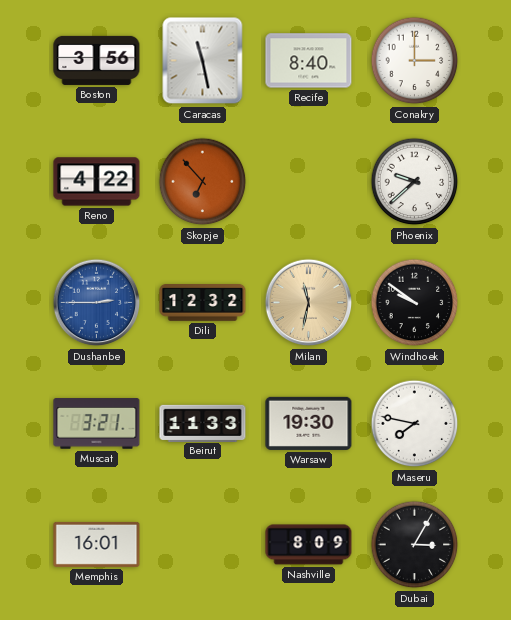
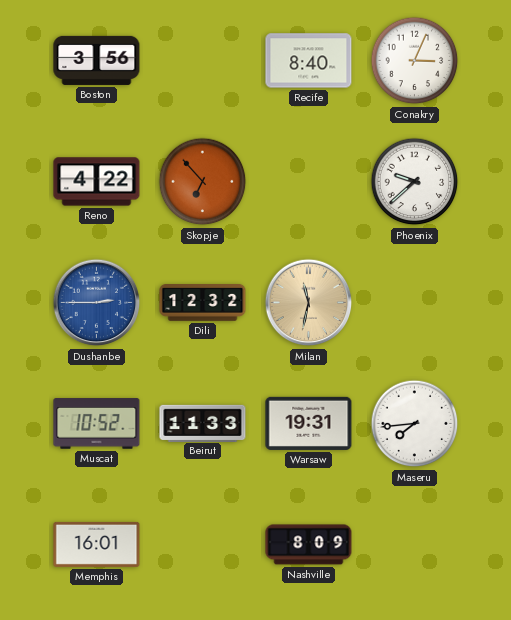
Caracas: 11:28 -> none (203, 61)
Conakry: 3:00 -> 3:04 (415, 61)
Windhoek: 9:51 -> none (415, 303)
Muscat: 3:21 -> 10:52 (97, 424)
Warsaw: 19:30 -> 19:31 (309, 423)
Maseru: 7:47 -> 7:44 (415, 424)
Dubai: 3:05 -> none (415, 545)
